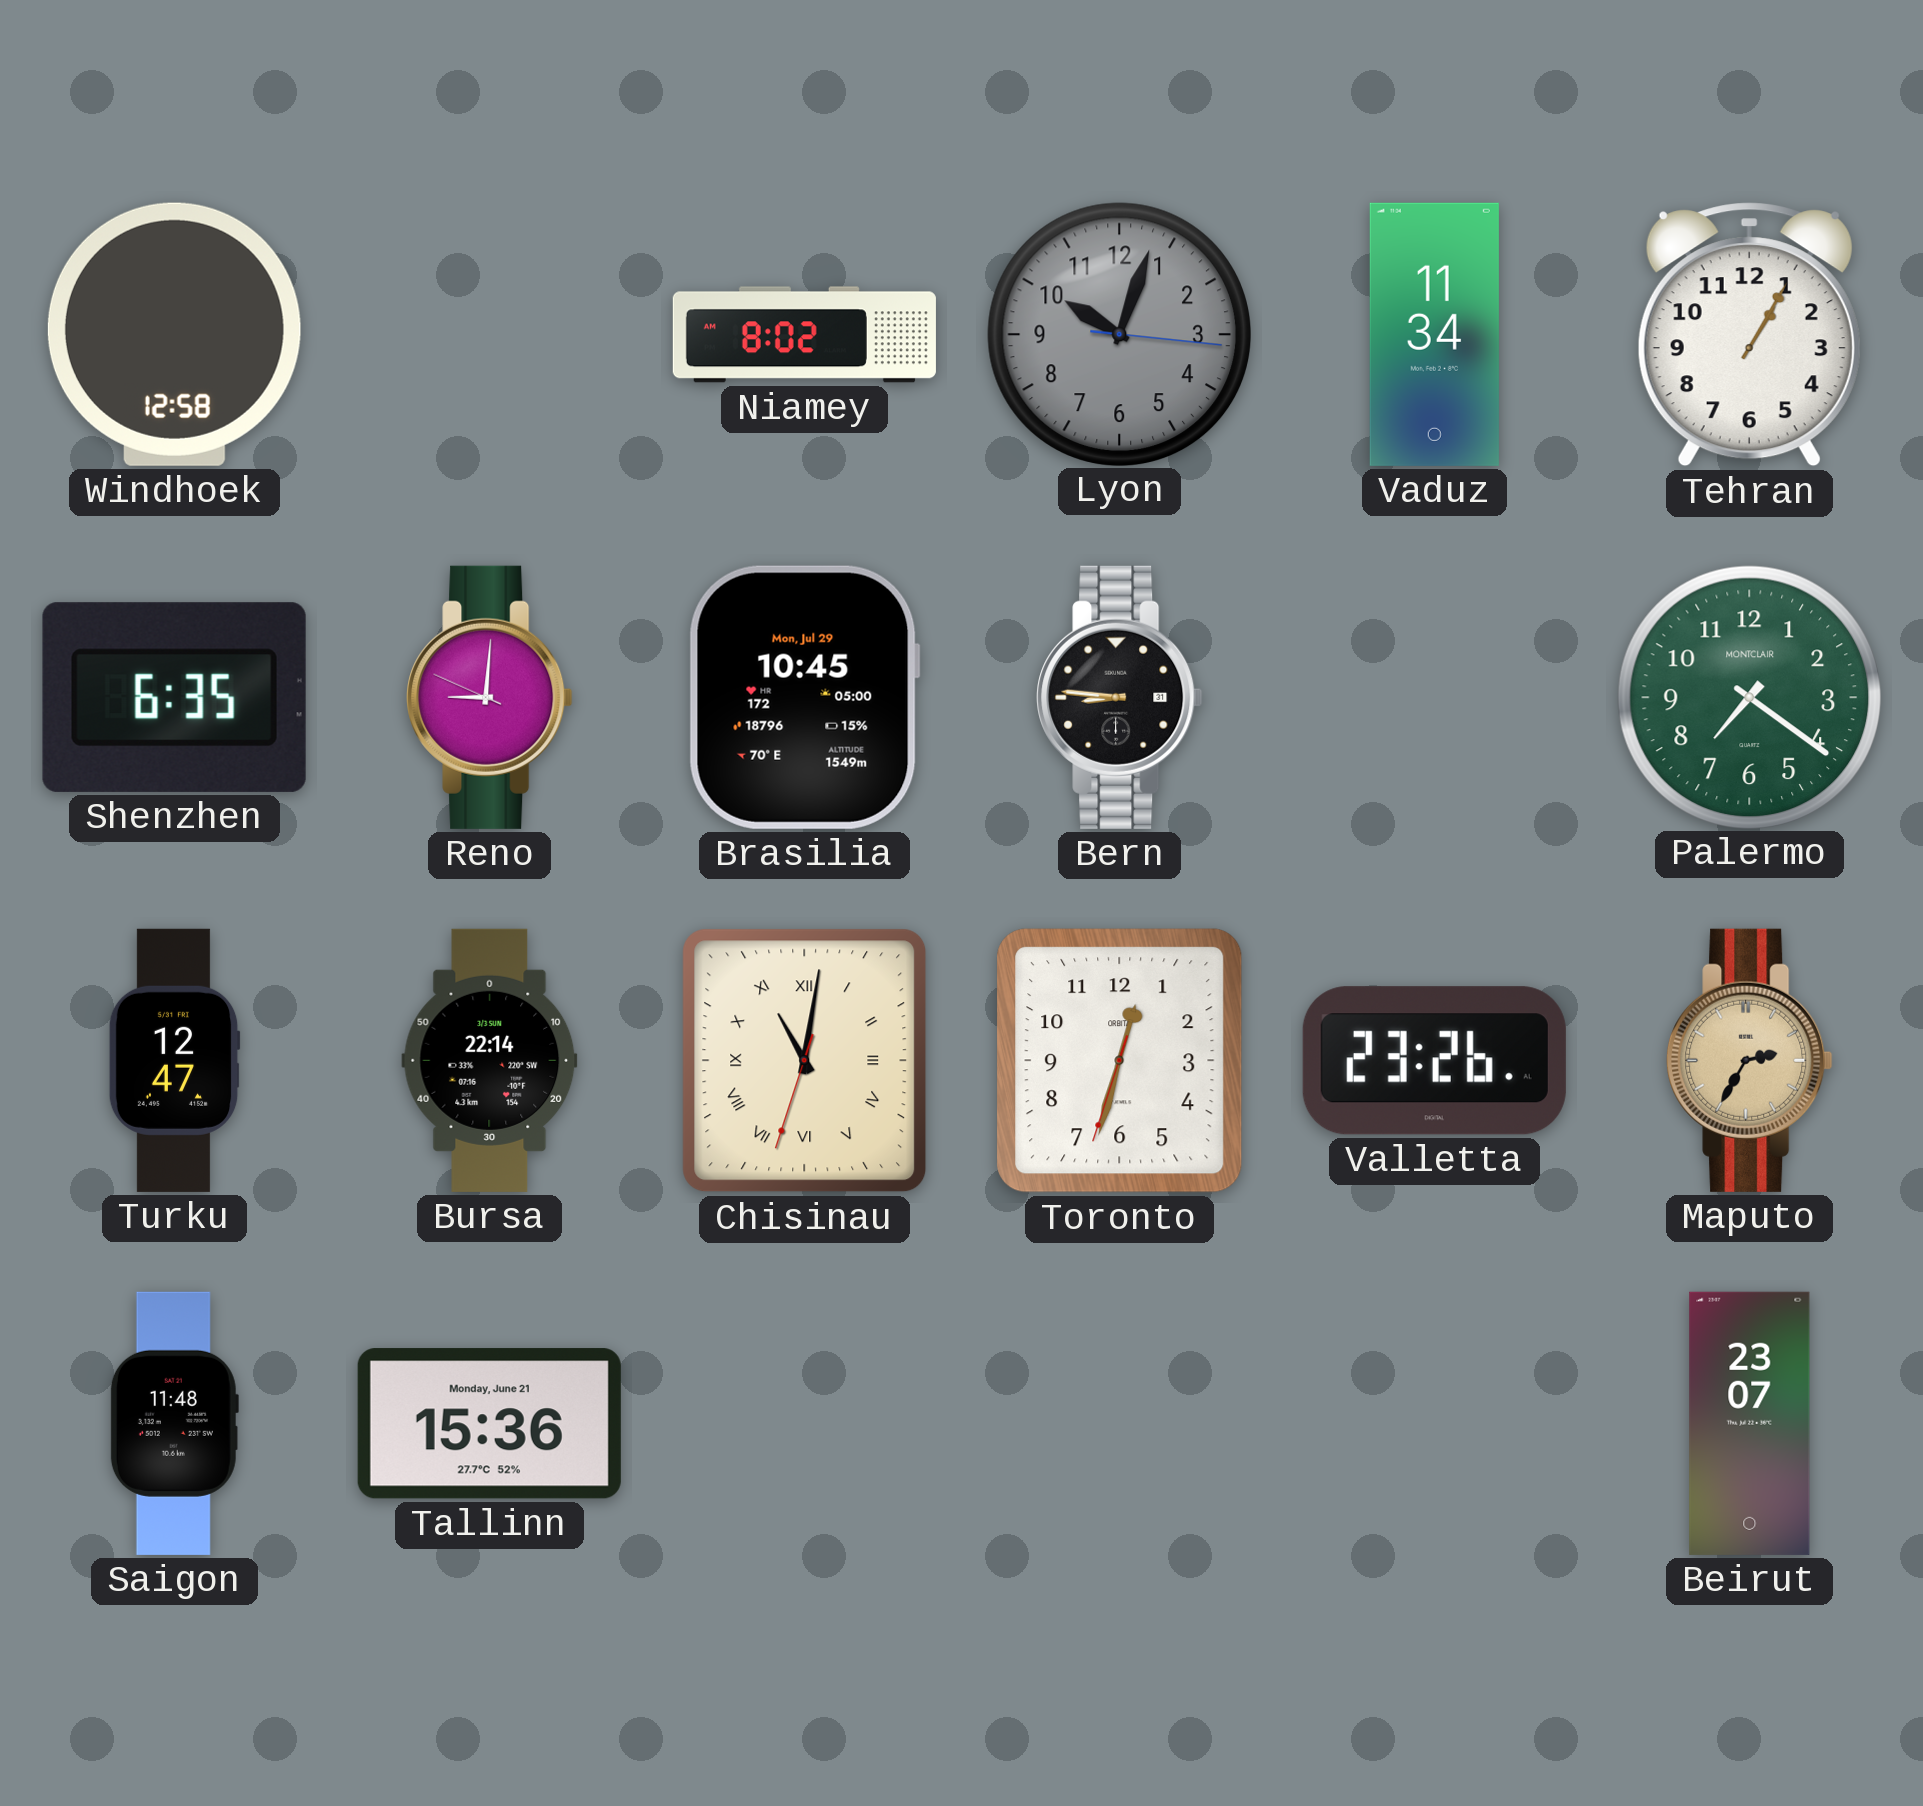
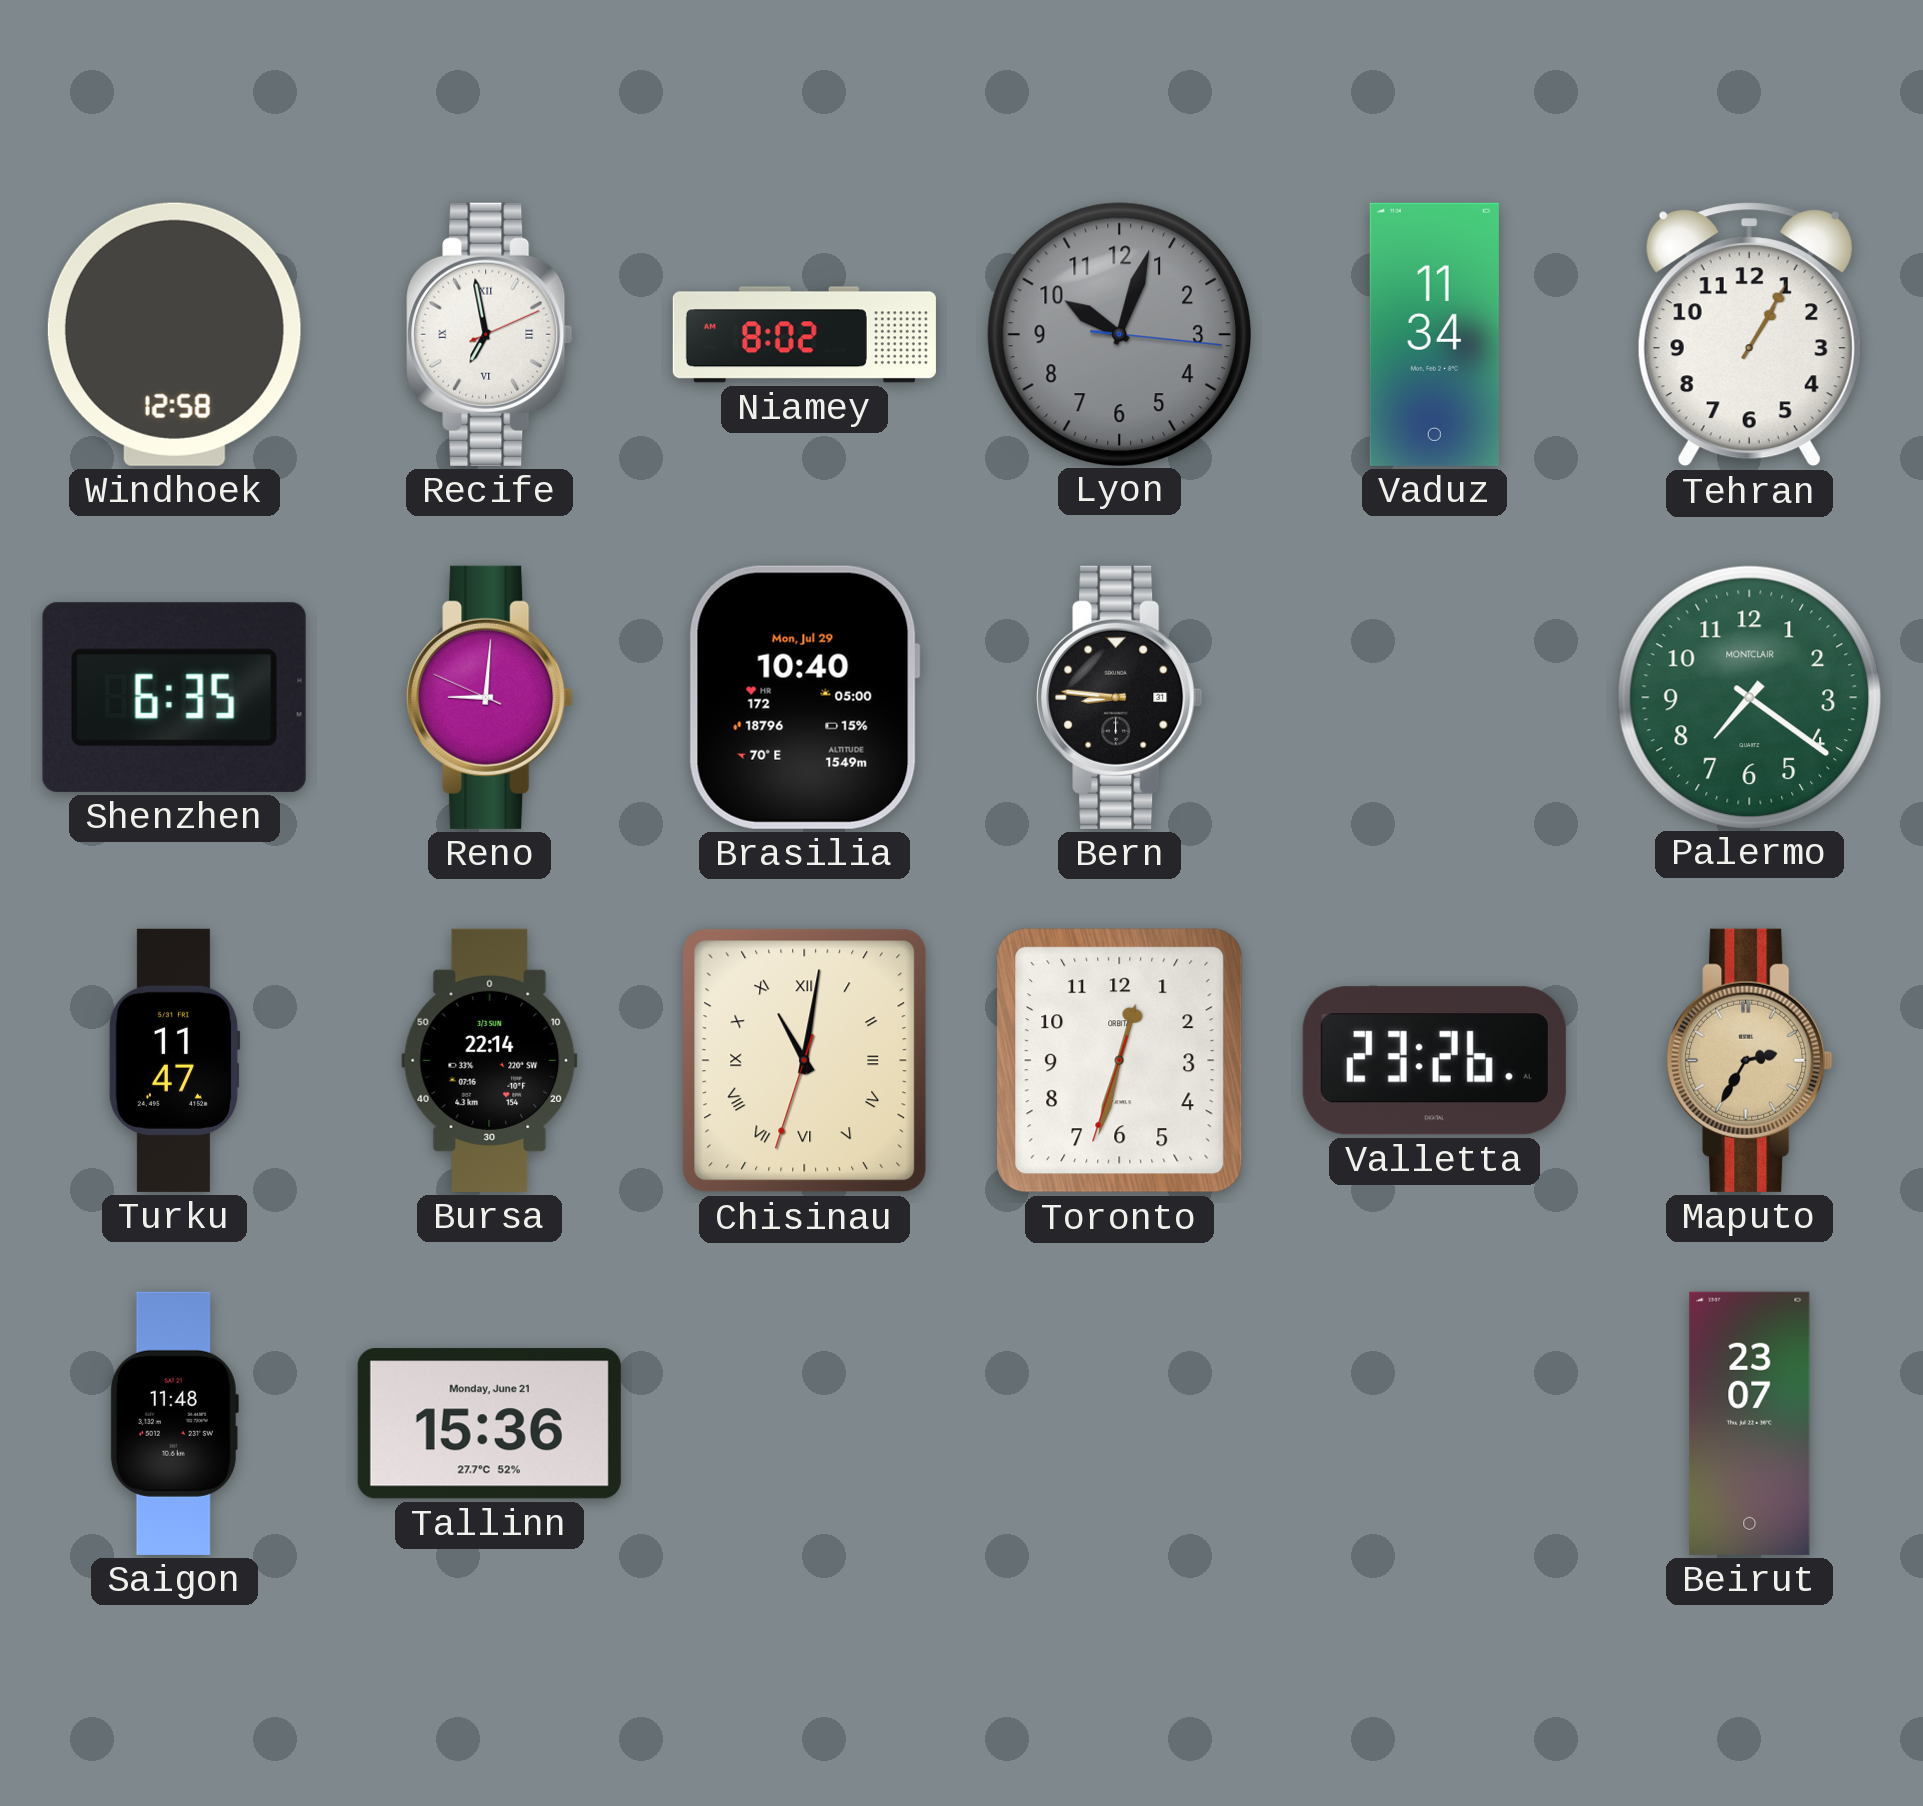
Recife: none -> 6:58 (490, 334)
Brasilia: 10:45 -> 10:40 (804, 697)
Turku: 12:47 -> 11:47 (174, 1060)
